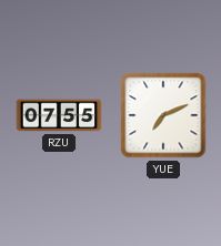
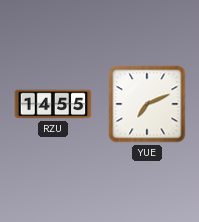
RZU: 07:55 -> 14:55 (53, 104)
